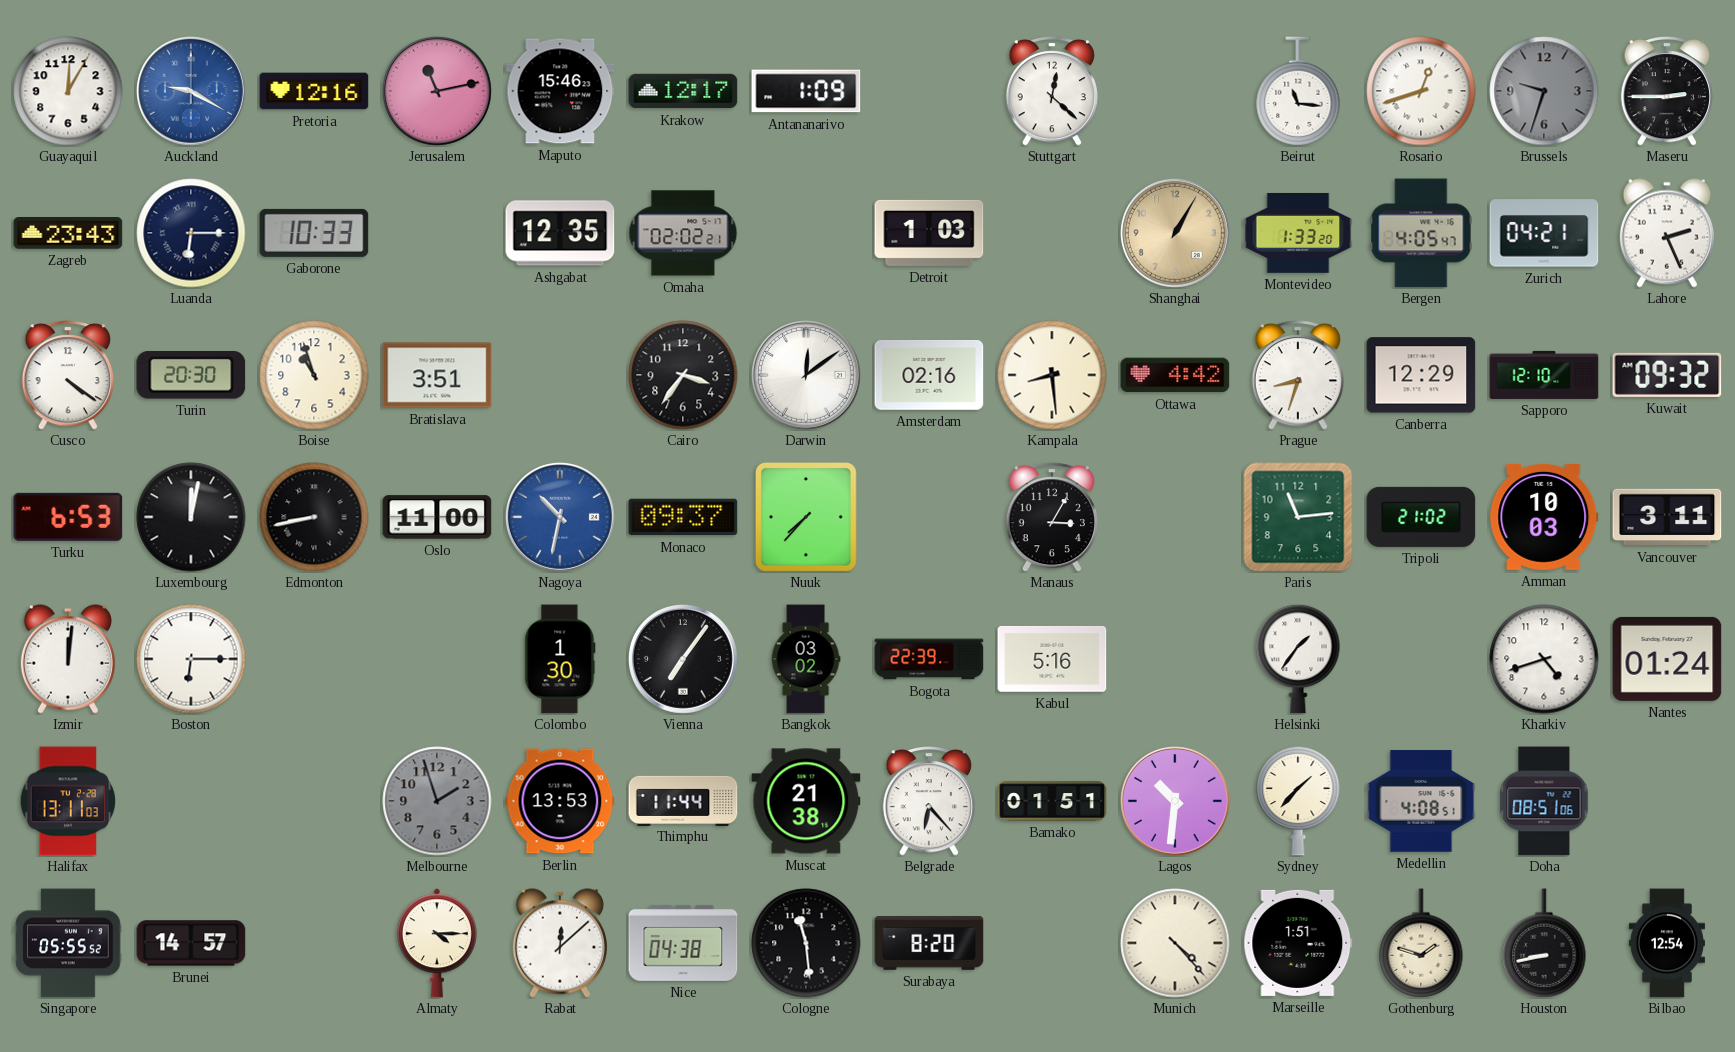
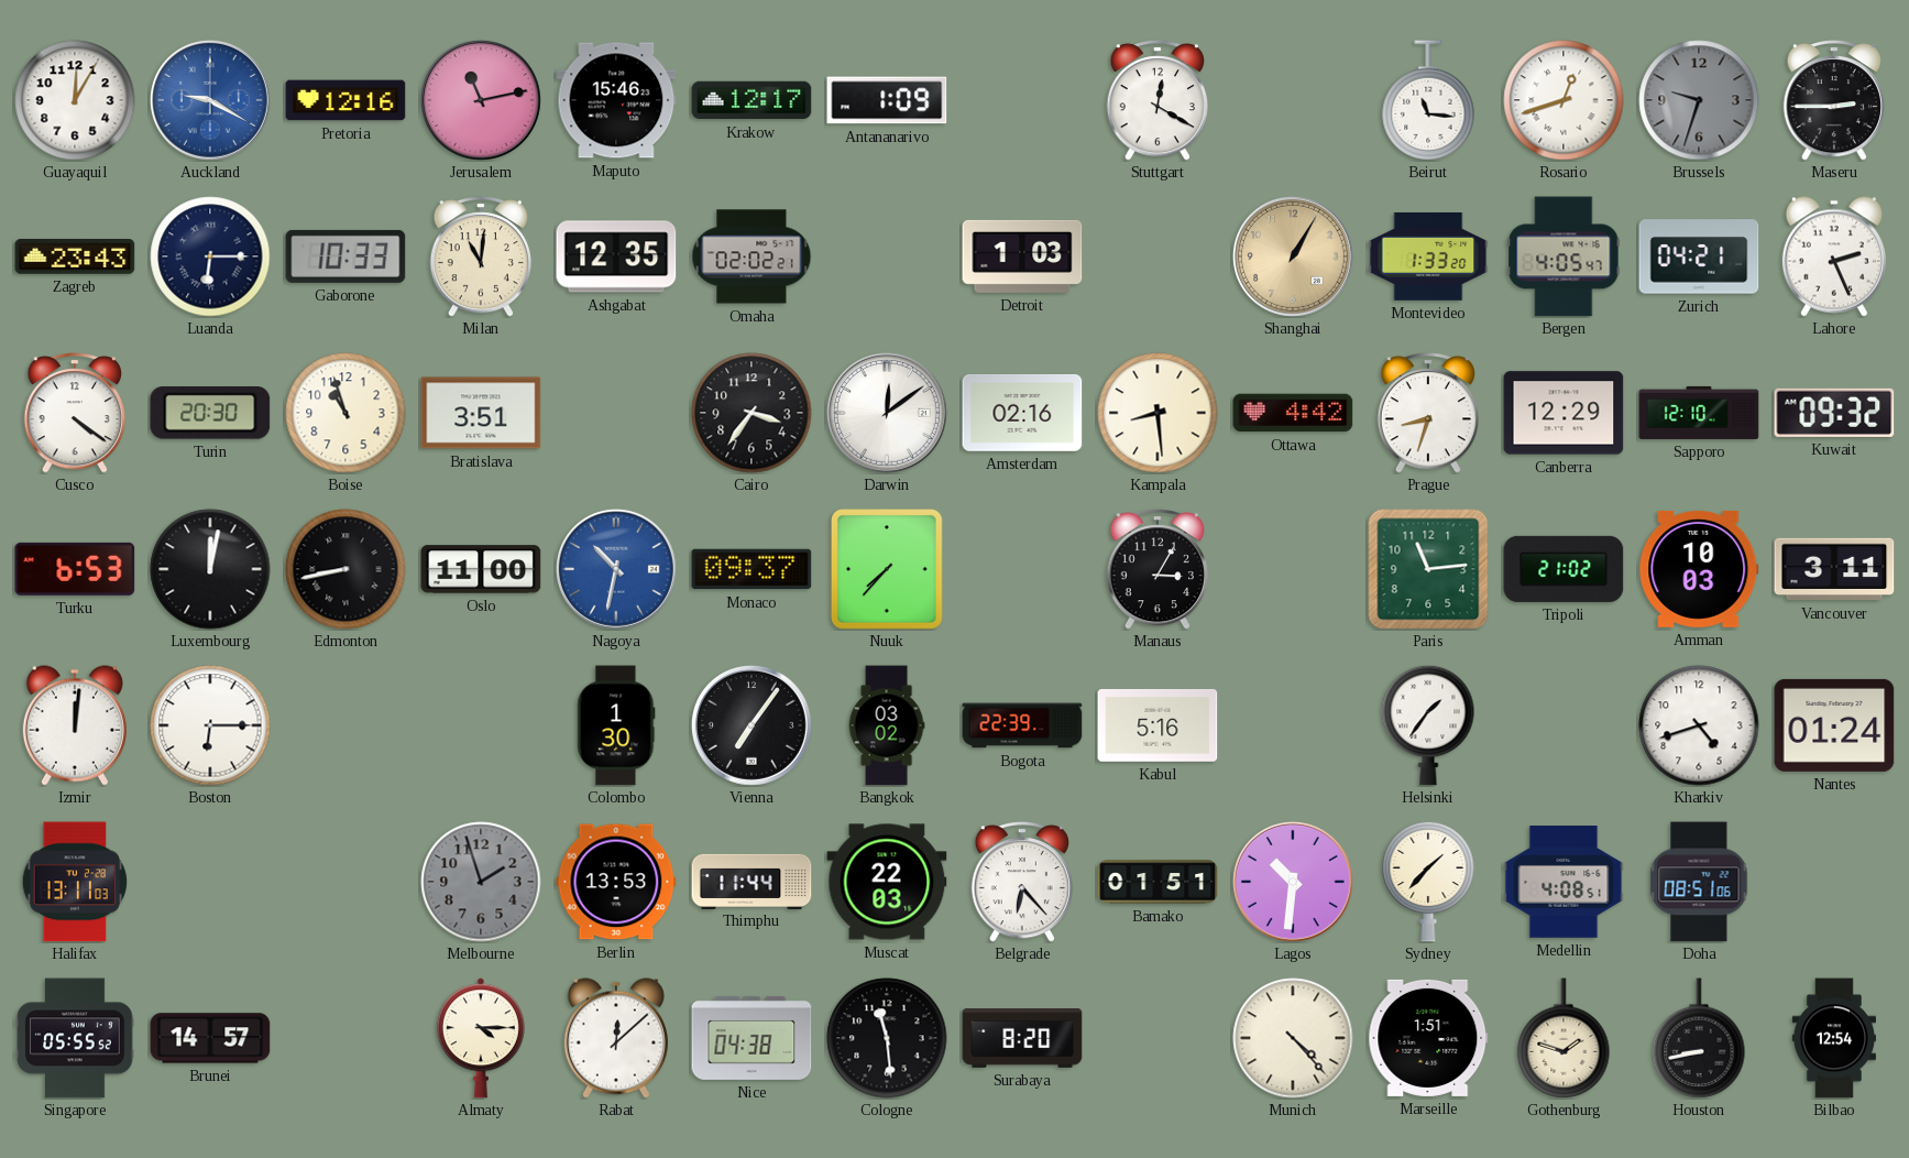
Stuttgart: 12:22 -> 12:20 (1156, 100)
Milan: none -> 11:01 (480, 256)
Muscat: 21:38 -> 22:03 (887, 882)
